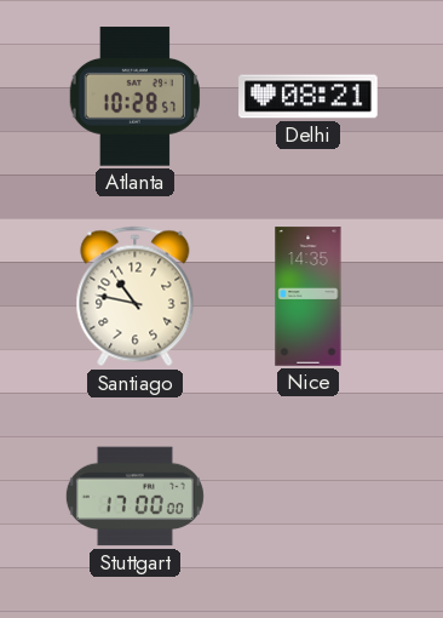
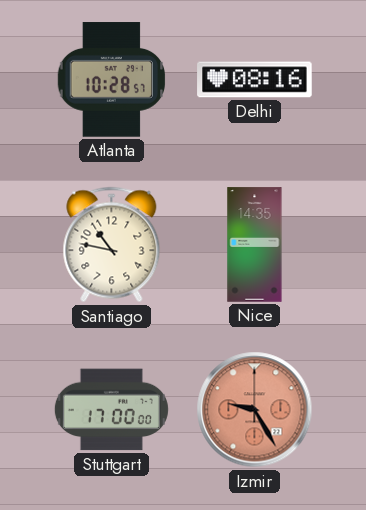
Delhi: 08:21 -> 08:16 (255, 80)
Izmir: none -> 9:25 (255, 410)
